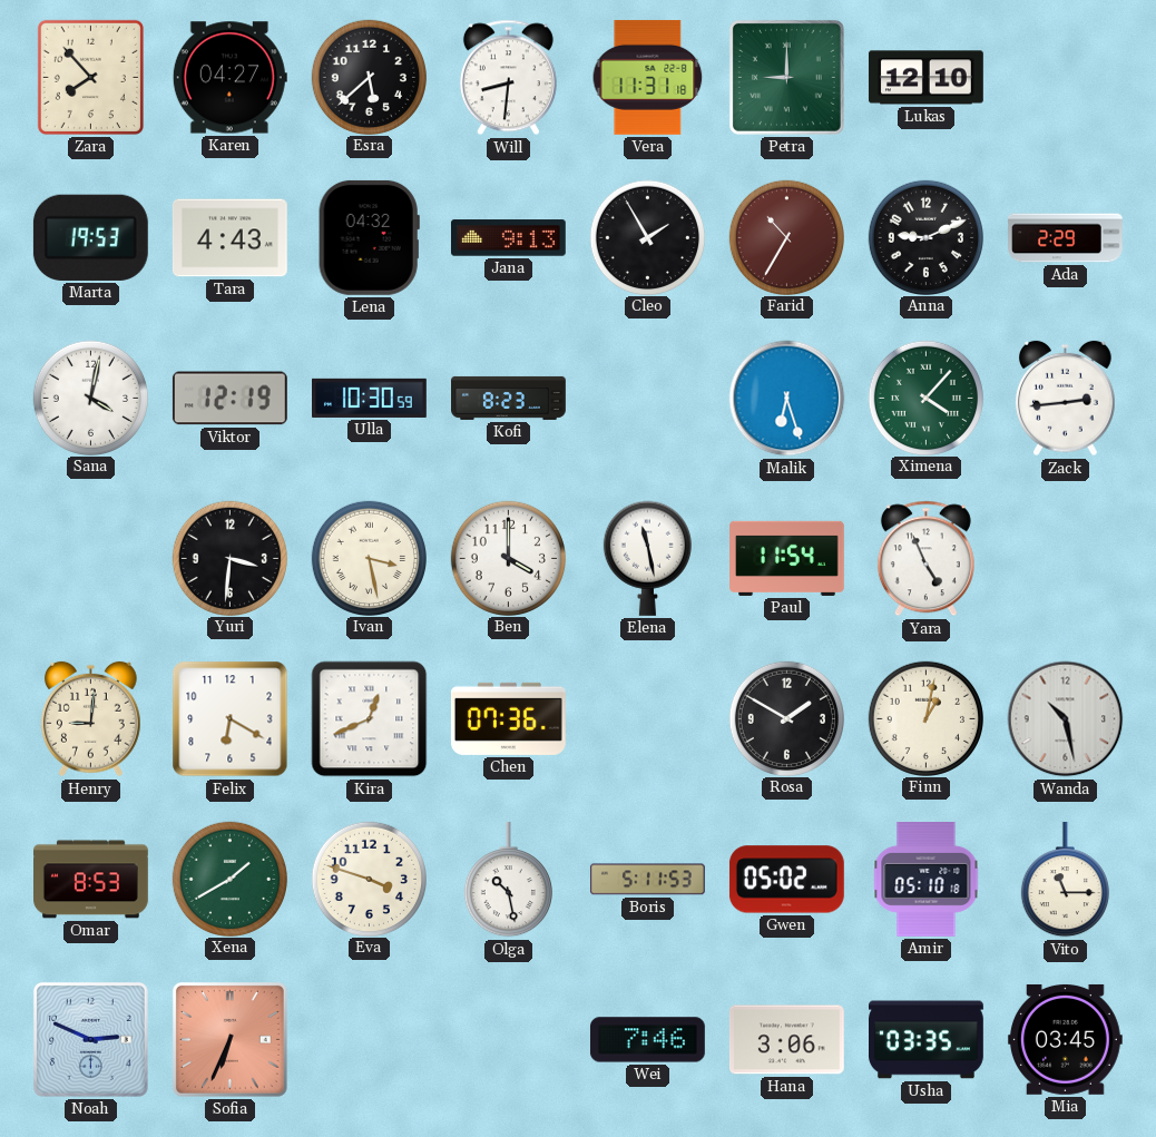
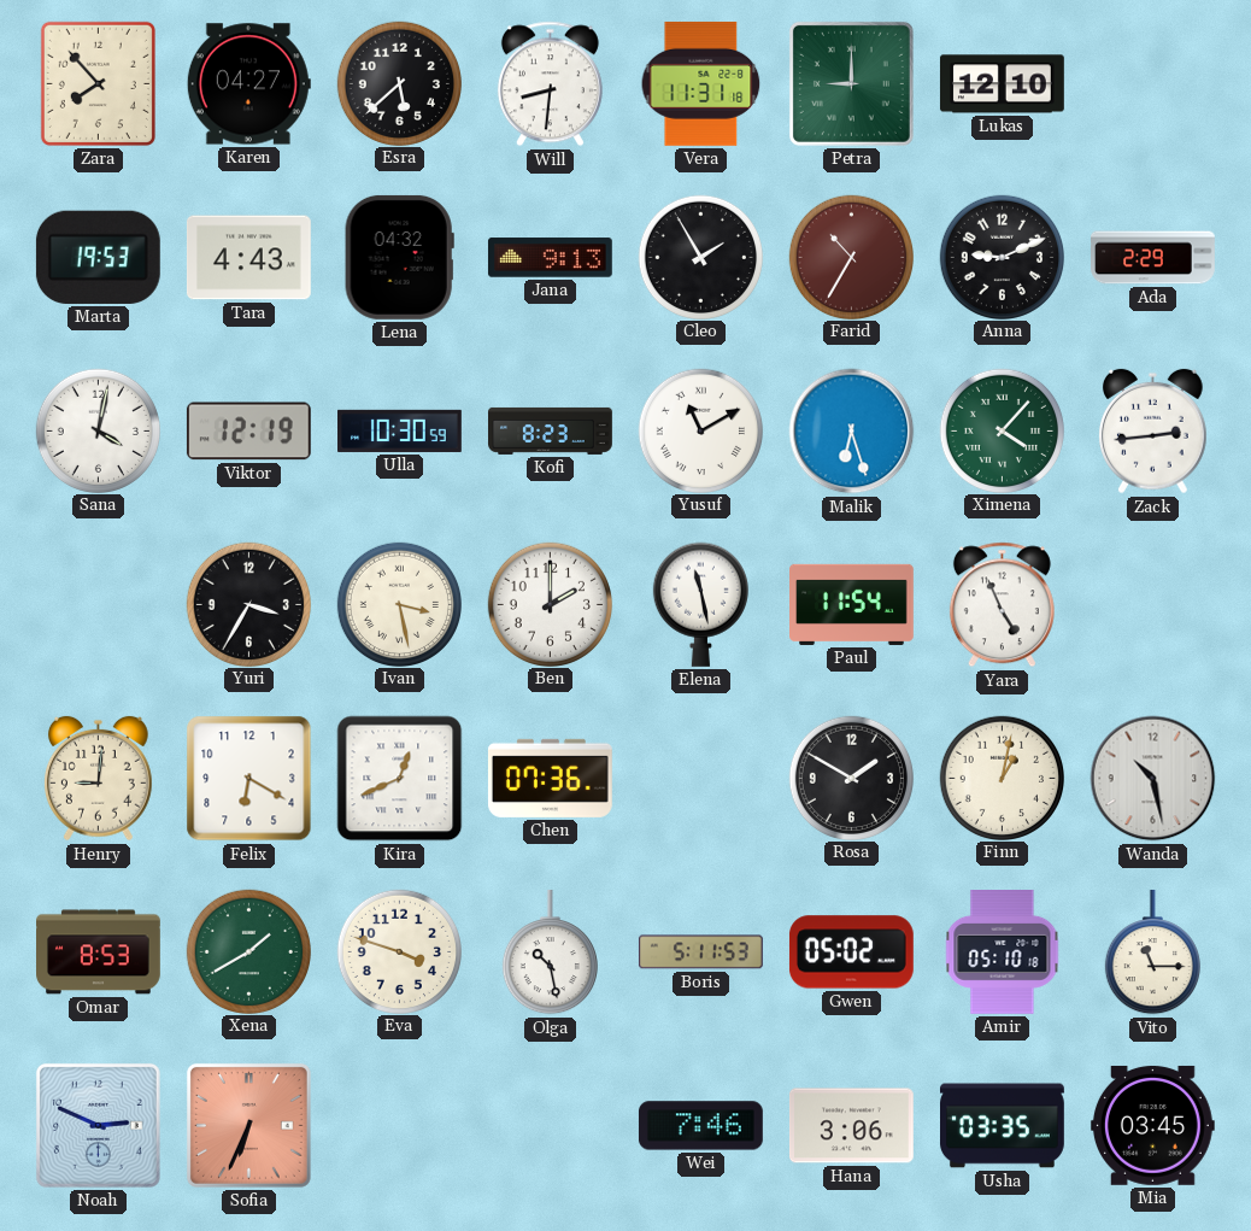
Yusuf: none -> 11:10 (700, 430)
Yuri: 3:31 -> 3:35 (248, 604)
Ben: 4:00 -> 2:00 (550, 604)
